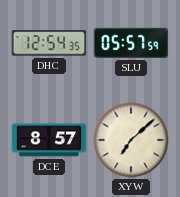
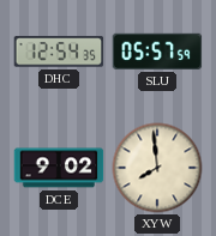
DCE: 8:57 -> 9:02 (59, 168)
XYW: 7:08 -> 7:59 (157, 168)
